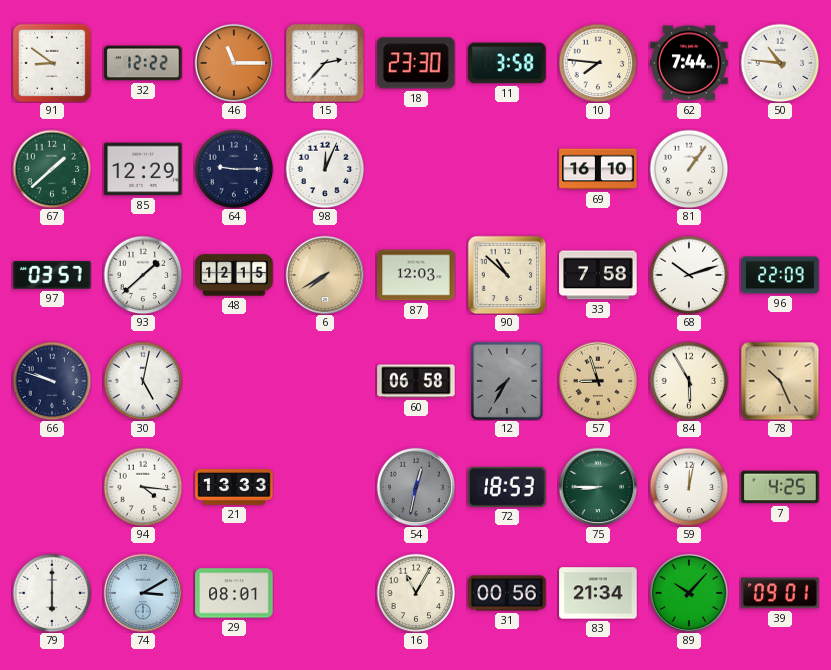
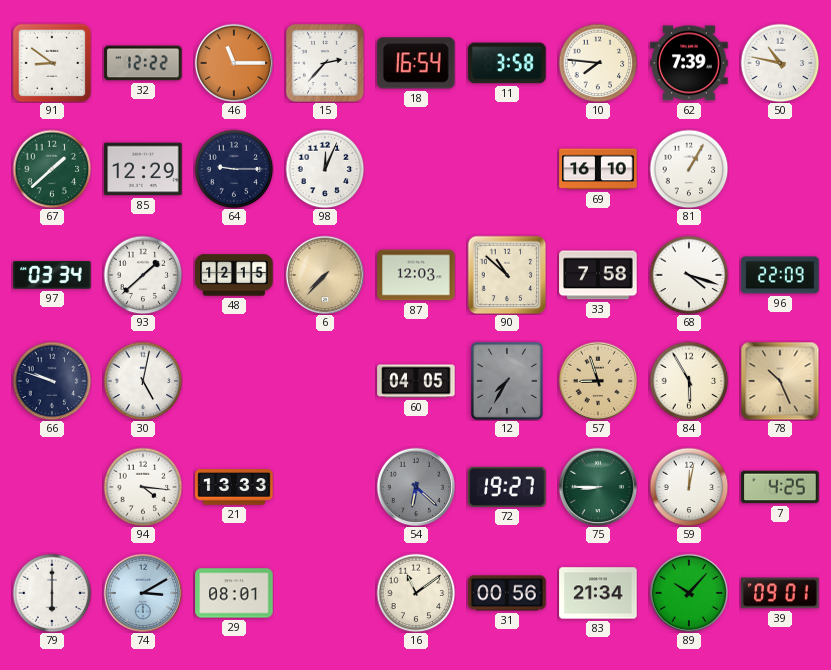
18: 23:30 -> 16:54 (416, 63)
62: 7:44 -> 7:39 (689, 63)
50: 10:46 -> 10:47 (780, 63)
81: 1:06 -> 1:05 (689, 169)
97: 03:57 -> 03:34 (52, 275)
6: 7:40 -> 7:37 (325, 275)
68: 10:12 -> 4:18 (689, 275)
60: 06:58 -> 04:05 (416, 381)
54: 12:32 -> 6:22 (416, 487)
72: 18:53 -> 19:27 (507, 487)
16: 11:05 -> 11:09 (416, 593)
